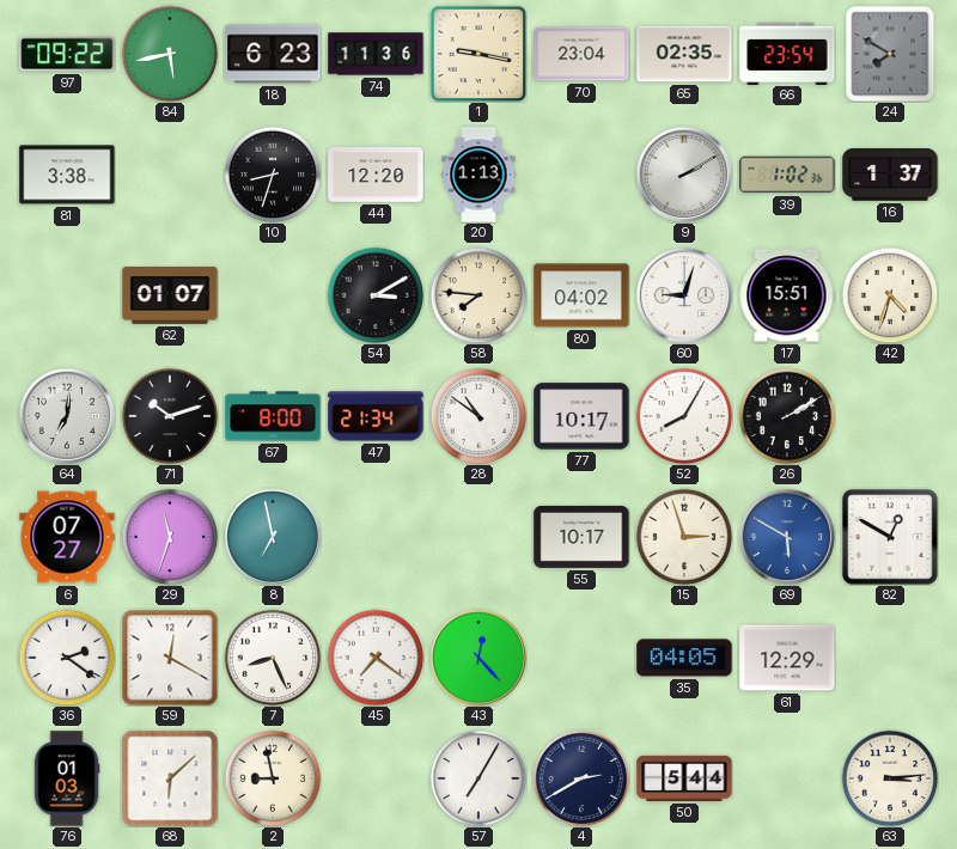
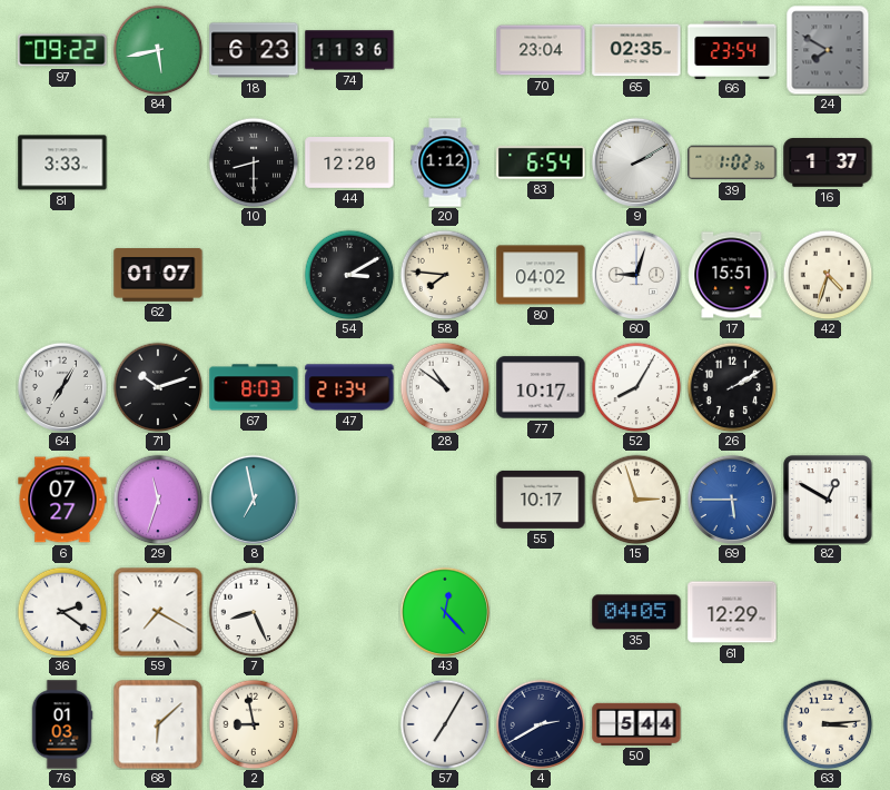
1: 9:17 -> none (478, 54)
81: 3:38 -> 3:33 (62, 162)
10: 8:33 -> 8:30 (254, 162)
20: 1:13 -> 1:12 (445, 162)
83: none -> 6:54 (541, 162)
64: 7:01 -> 7:05 (62, 387)
67: 8:00 -> 8:03 (254, 387)
69: 5:50 -> 5:45 (732, 500)
59: 12:20 -> 7:20 (158, 612)
45: 7:21 -> none (376, 658)
